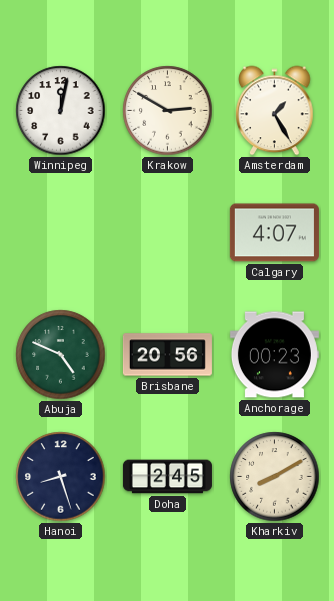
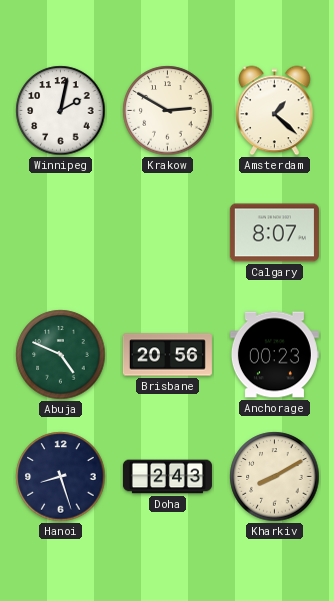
Winnipeg: 12:02 -> 2:02 (61, 111)
Amsterdam: 1:25 -> 1:22 (275, 111)
Calgary: 4:07 -> 8:07 (274, 233)
Doha: 2:45 -> 2:43 (167, 477)
